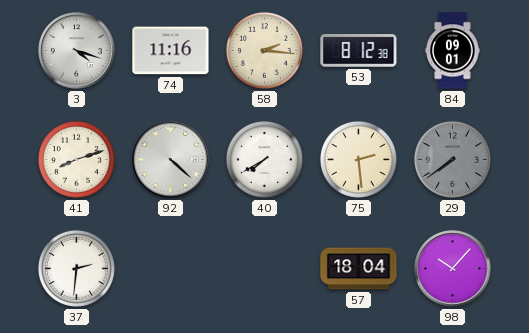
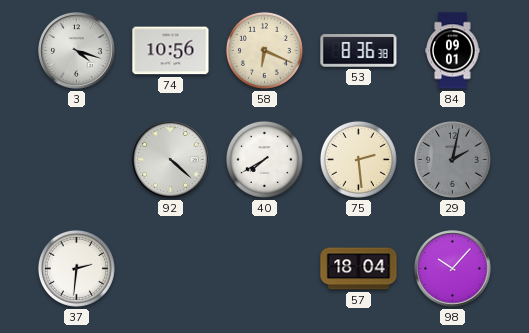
74: 11:16 -> 10:56 (171, 51)
58: 2:16 -> 6:19 (264, 50)
53: 8:12 -> 8:36 (359, 51)
41: 8:12 -> none (76, 159)
29: 7:39 -> 2:02 (452, 159)
